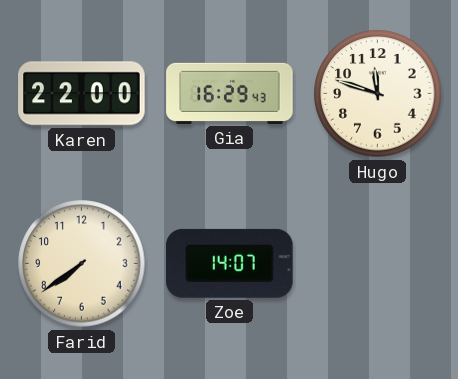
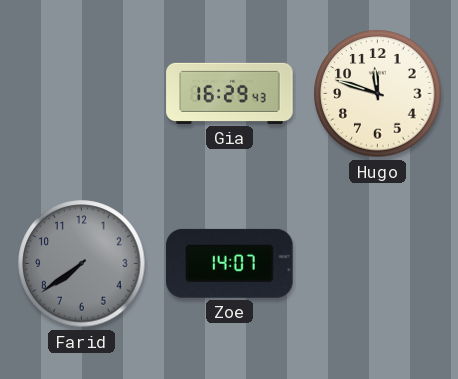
Karen: 22:00 -> none (82, 94)
Farid dial: cream -> grey (82, 264)
